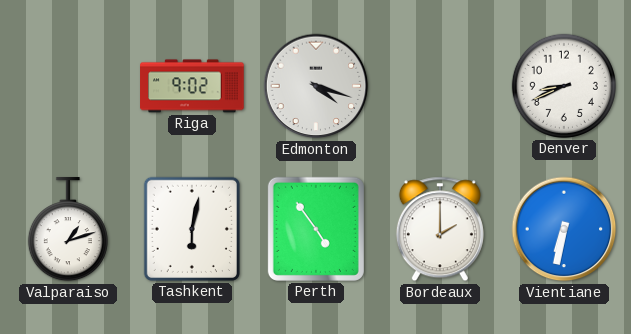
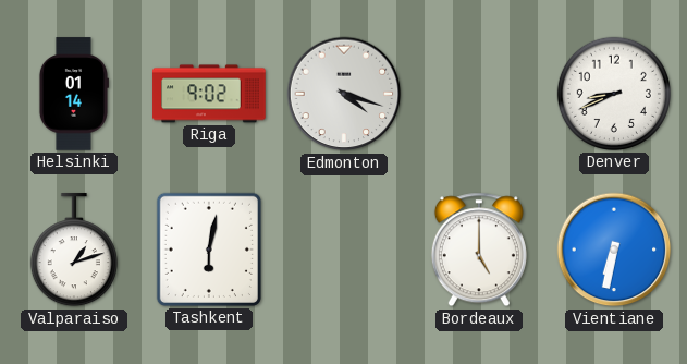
Helsinki: none -> 01:14 (73, 94)
Perth: 4:54 -> none (316, 229)
Bordeaux: 2:00 -> 5:00 (479, 250)
